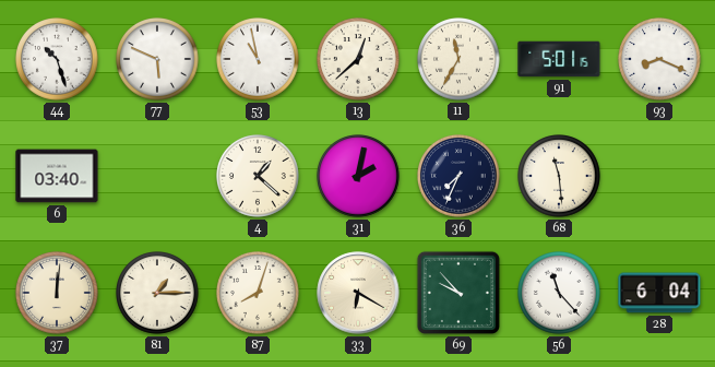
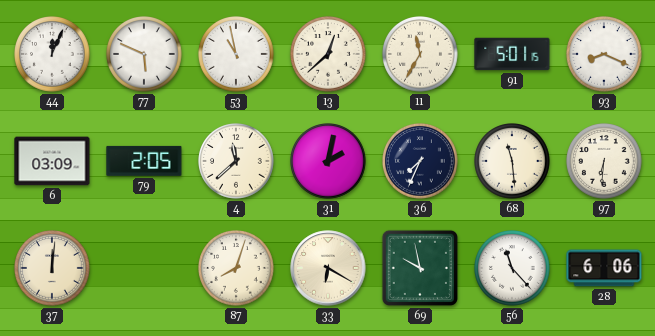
44: 10:27 -> 12:04 (53, 55)
6: 03:40 -> 03:09 (52, 161)
79: none -> 2:05 (144, 161)
4: 1:22 -> 11:38 (237, 162)
97: none -> 6:31 (605, 162)
81: 1:15 -> none (158, 294)
69: 9:53 -> 9:58 (420, 268)
28: 6:04 -> 6:06 (604, 268)
